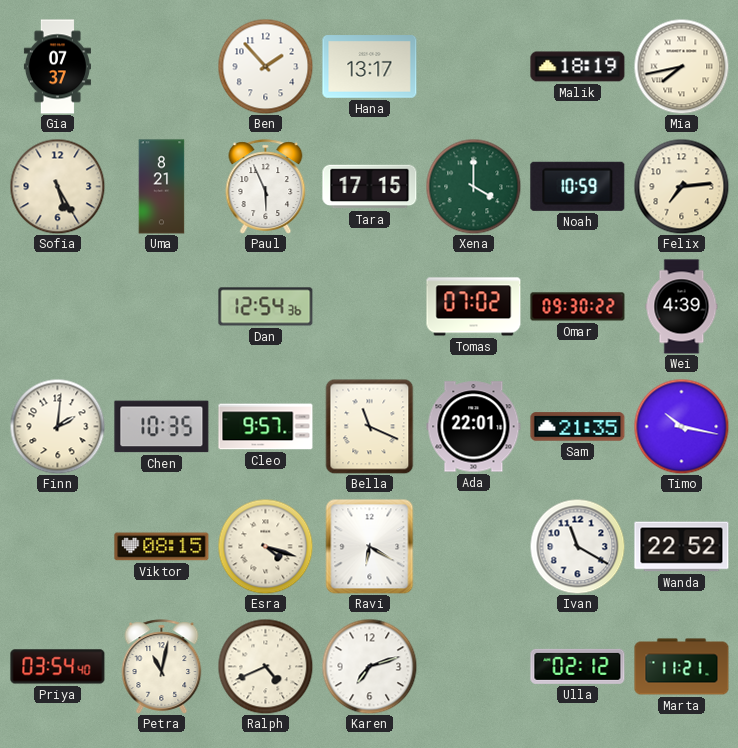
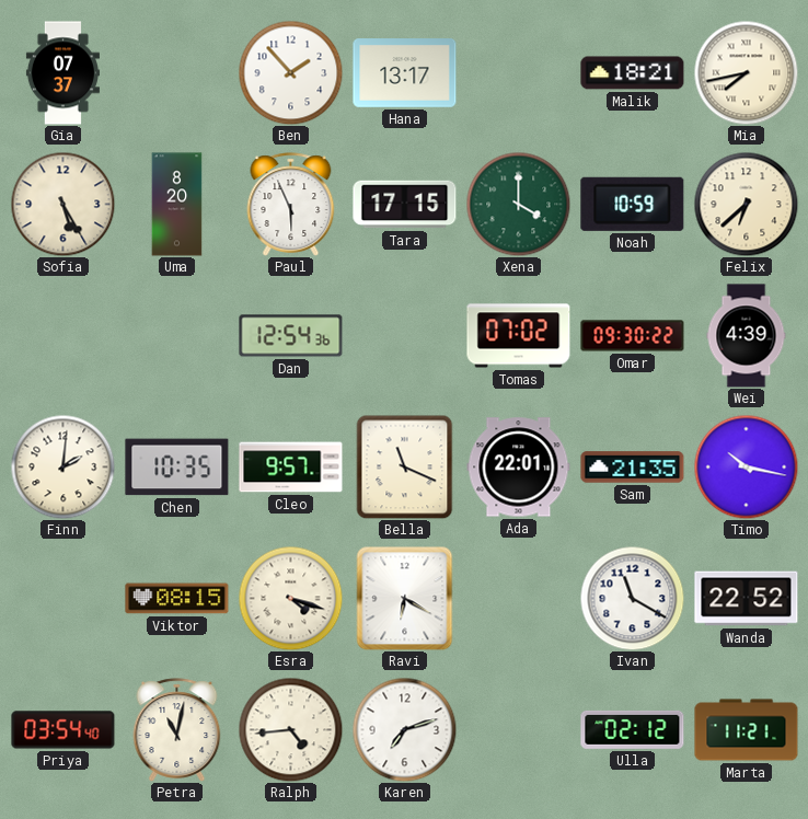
Malik: 18:19 -> 18:21 (633, 73)
Uma: 8:21 -> 8:20 (177, 205)
Felix: 7:14 -> 6:38 (746, 204)
Ralph: 4:41 -> 4:44 (290, 729)
